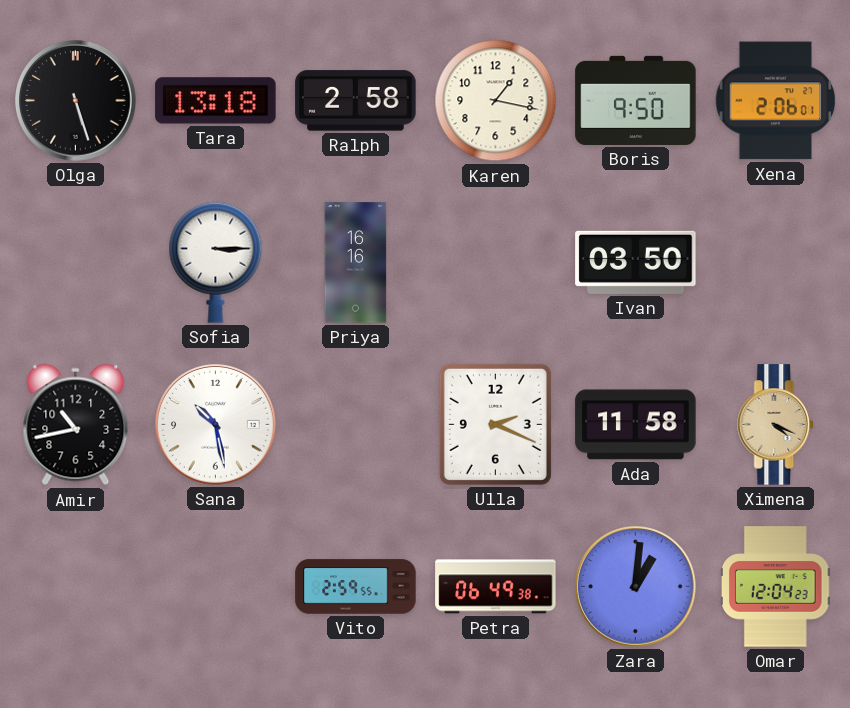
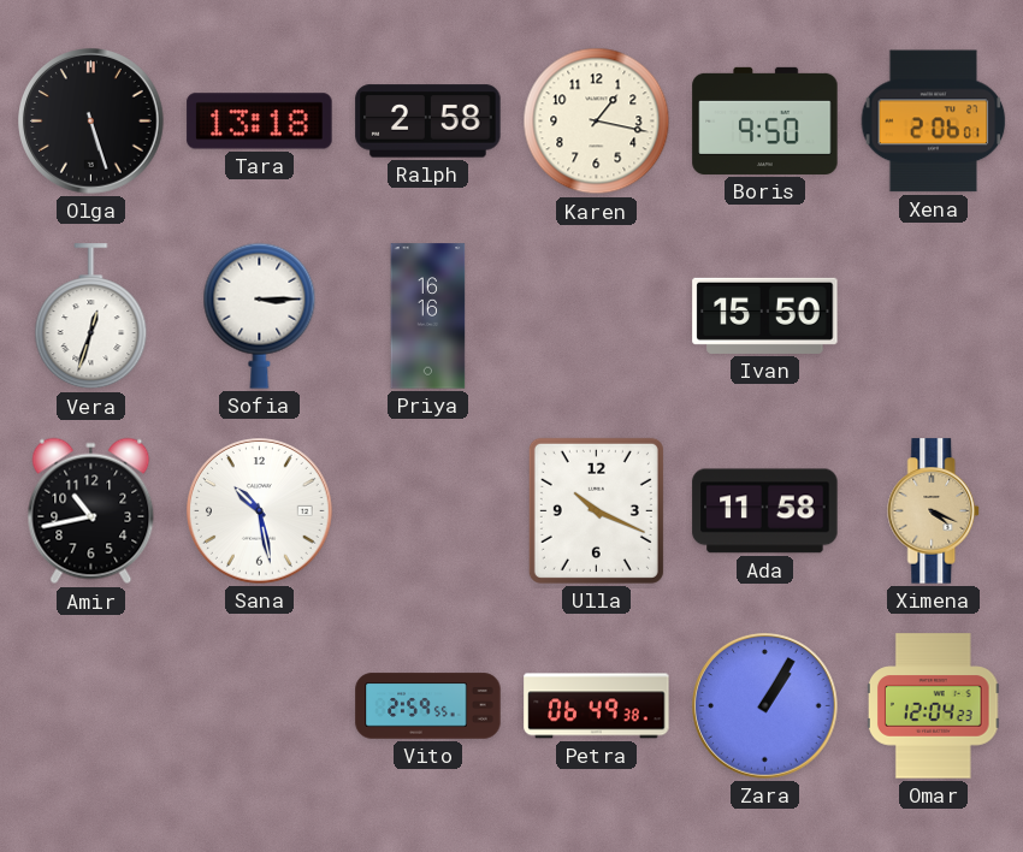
Vera: none -> 12:33 (91, 316)
Ivan: 03:50 -> 15:50 (765, 315)
Ulla: 2:19 -> 10:19 (596, 510)
Zara: 1:01 -> 1:05 (765, 706)
